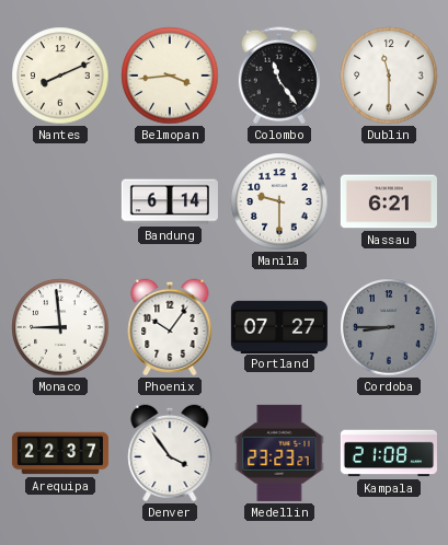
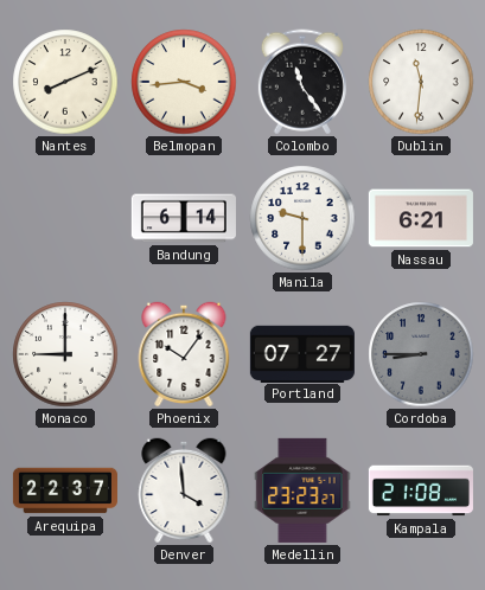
Dublin: 11:30 -> 11:31 (421, 82)
Monaco: 8:59 -> 9:00 (65, 354)
Denver: 3:54 -> 3:59 (184, 490)
